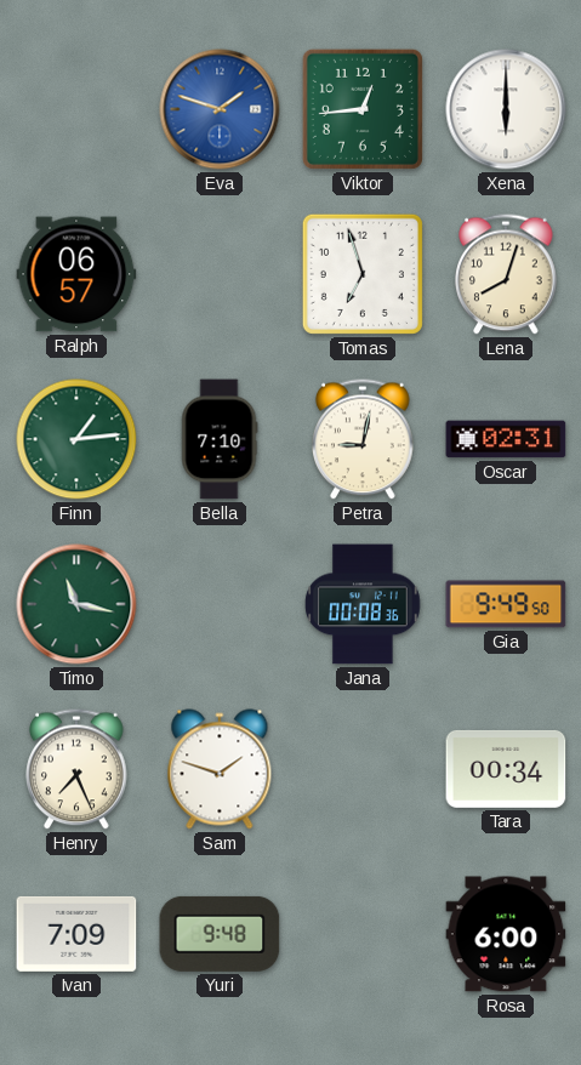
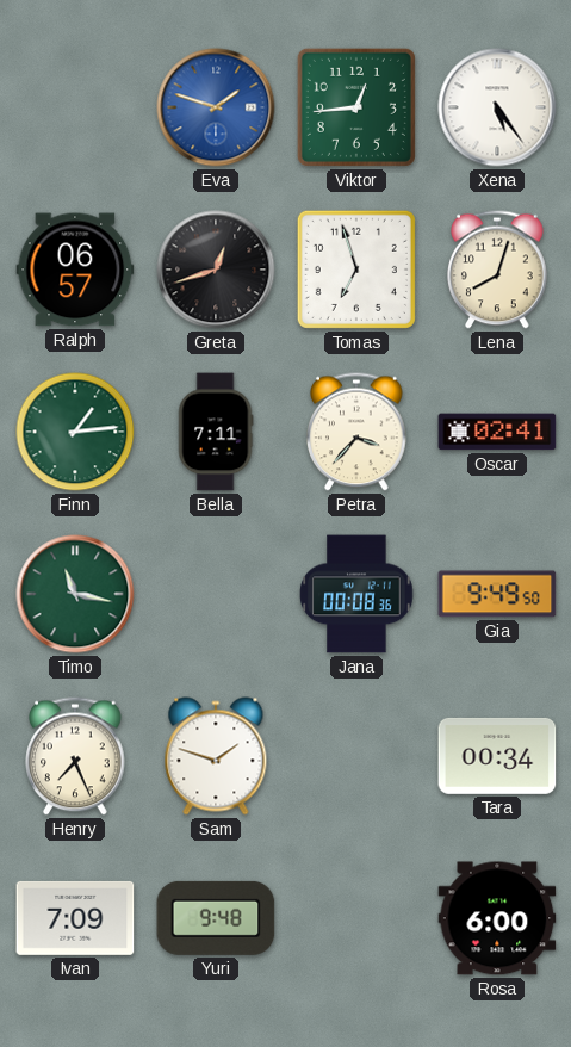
Xena: 6:00 -> 5:24 (497, 107)
Greta: none -> 12:42 (216, 270)
Bella: 7:10 -> 7:11 (216, 432)
Petra: 9:02 -> 3:37 (356, 432)
Oscar: 02:31 -> 02:41 (497, 432)
